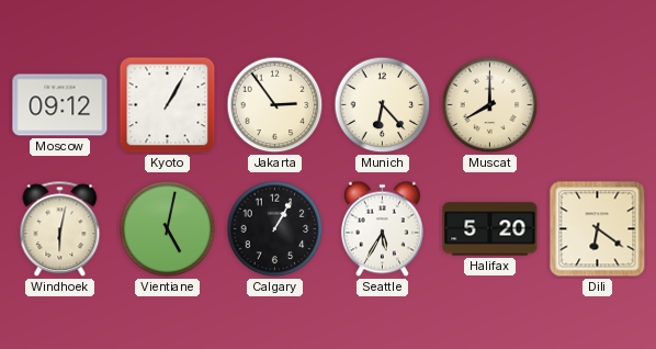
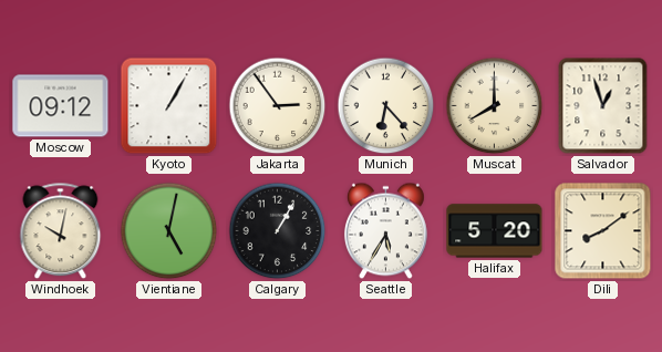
Salvador: none -> 12:57 (603, 106)
Windhoek: 6:02 -> 10:02 (61, 231)
Dili: 6:21 -> 8:09 (603, 231)
